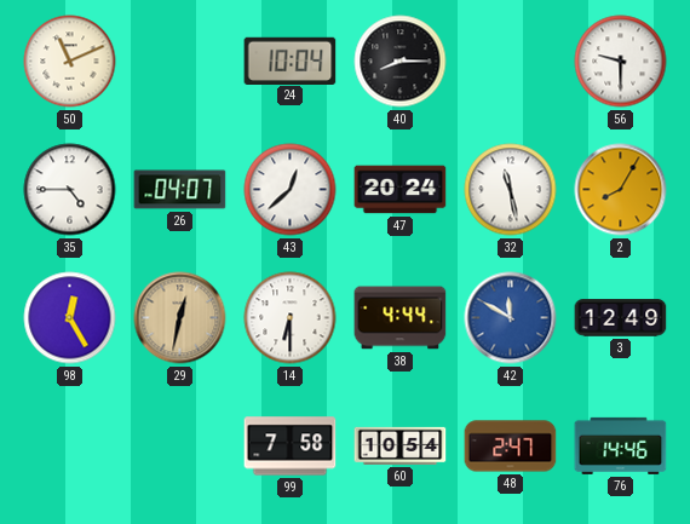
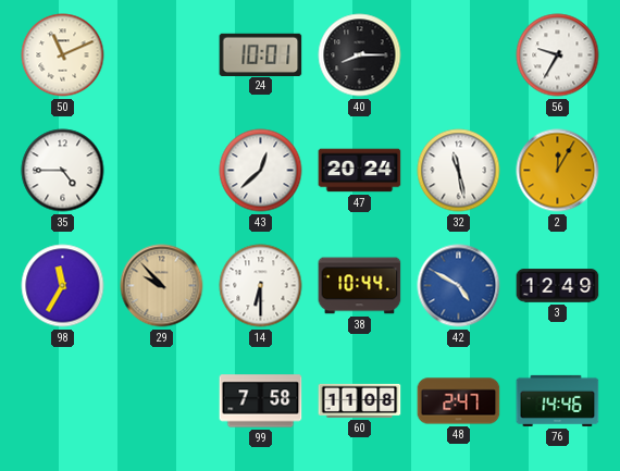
24: 10:04 -> 10:01 (261, 54)
56: 9:30 -> 9:35 (558, 55)
26: 04:07 -> none (180, 190)
2: 8:05 -> 12:05 (558, 171)
98: 12:25 -> 11:35 (63, 286)
29: 12:32 -> 9:53 (162, 286)
38: 4:44 -> 10:44 (360, 286)
42: 11:50 -> 4:50 (459, 286)
60: 10:54 -> 11:08 (360, 400)
